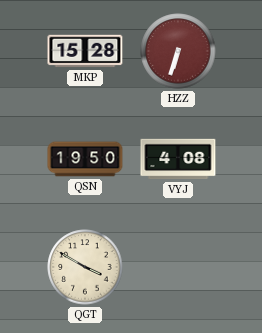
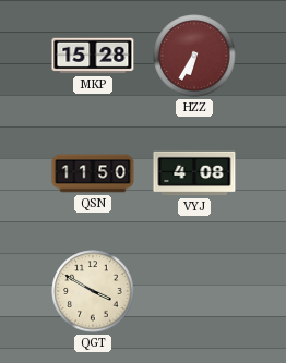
HZZ: 6:33 -> 6:35 (194, 56)
QSN: 19:50 -> 11:50 (93, 173)
